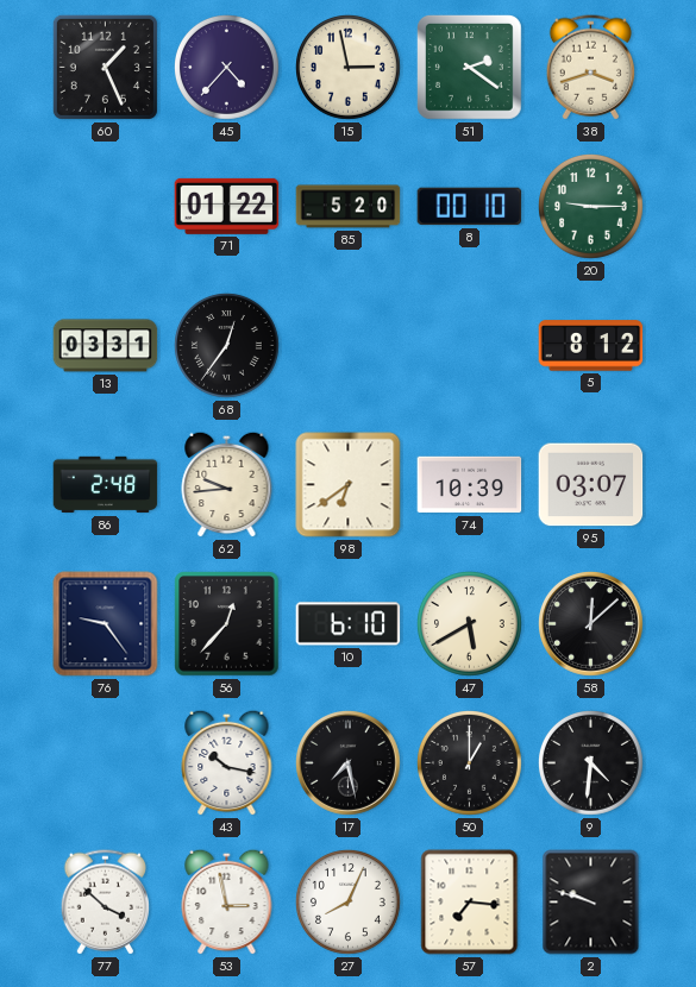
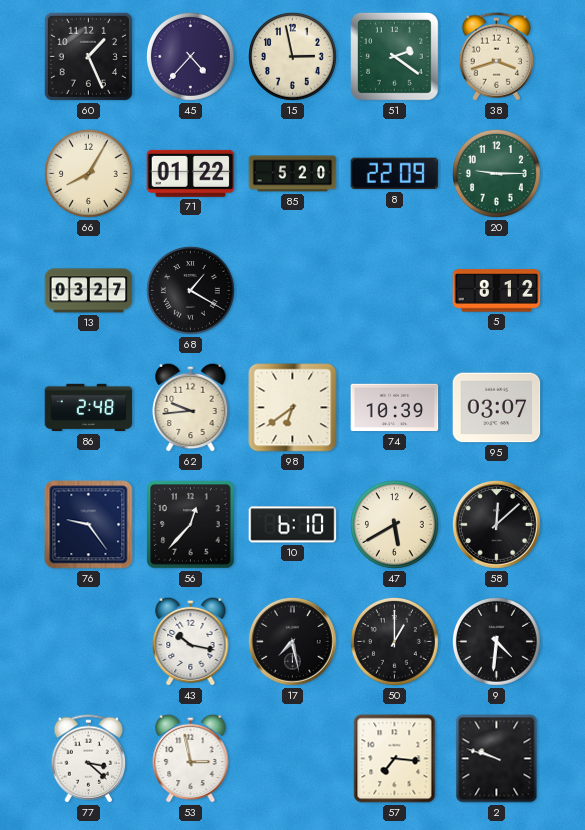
66: none -> 8:05 (89, 174)
8: 00:10 -> 22:09 (395, 174)
13: 03:31 -> 03:27 (89, 291)
68: 12:36 -> 1:20 (191, 291)
77: 3:52 -> 3:22 (88, 759)
27: 8:04 -> none (349, 903)
